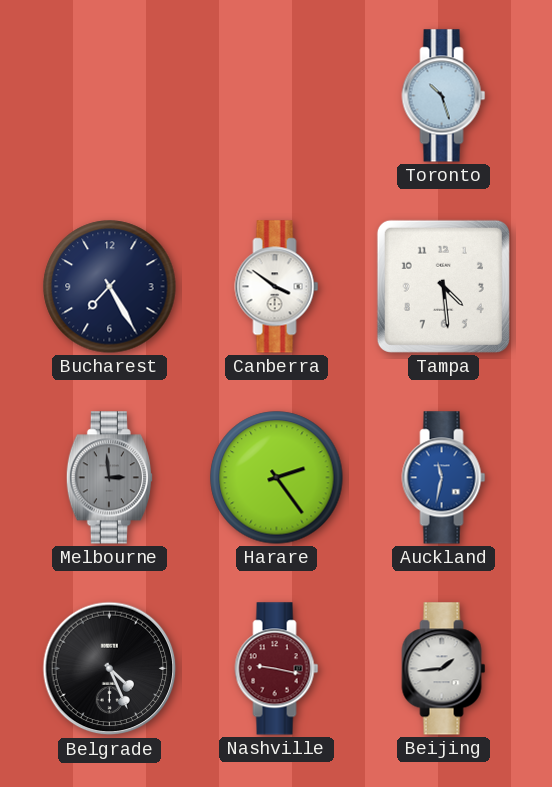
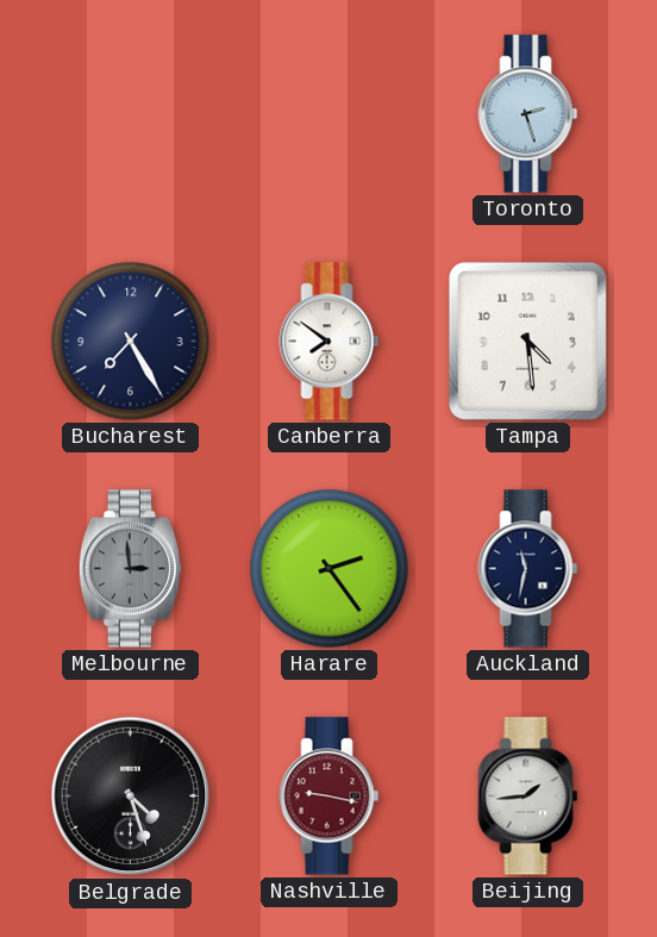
Toronto: 10:27 -> 2:27 (528, 114)
Canberra: 3:51 -> 7:51 (330, 342)
Auckland dial: blue -> navy (528, 569)
Belgrade: 4:26 -> 4:27 (131, 797)
